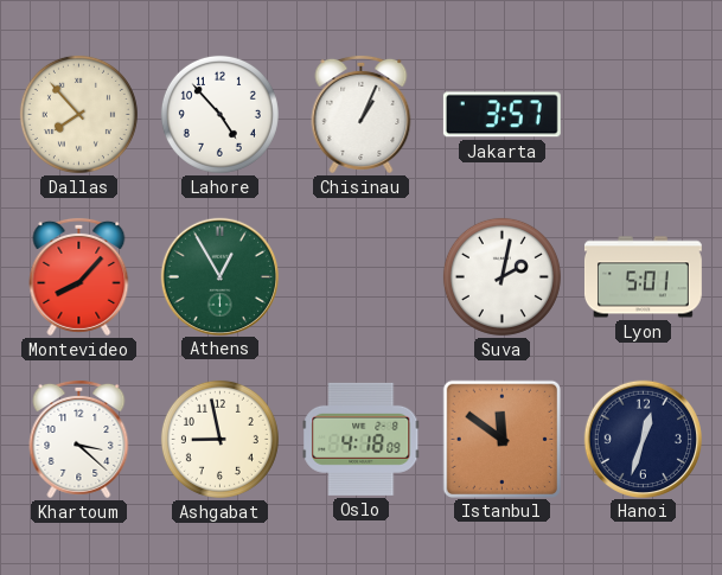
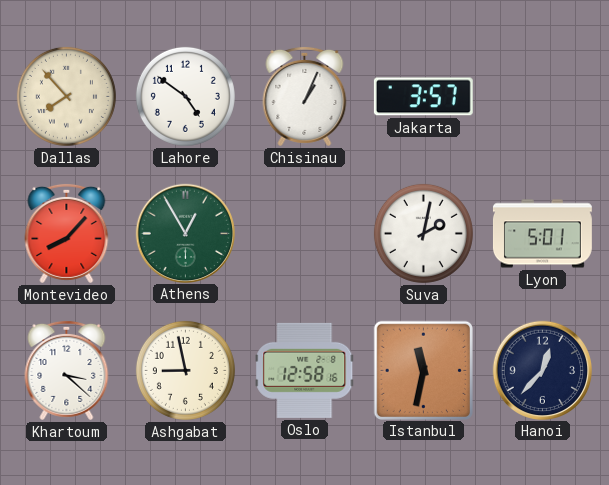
Lahore: 4:53 -> 4:51 (185, 96)
Oslo: 4:18 -> 12:58 (305, 370)
Istanbul: 11:51 -> 11:32 (423, 370)
Hanoi: 12:33 -> 12:37 (542, 370)
